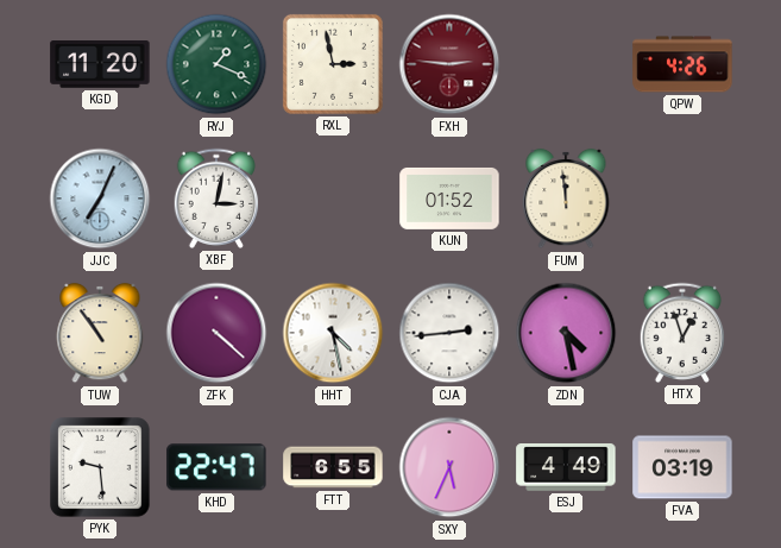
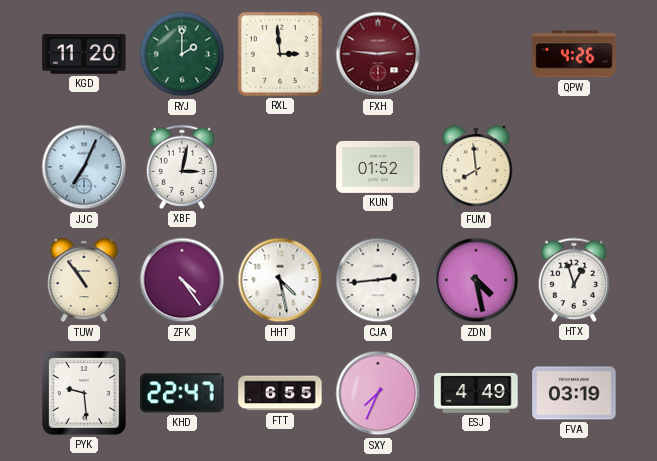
RYJ: 1:19 -> 2:00 (182, 54)
RXL: 2:58 -> 2:59 (280, 54)
FUM: 11:59 -> 7:59 (476, 167)
ZFK: 4:22 -> 4:24 (182, 280)
SXY: 5:34 -> 7:34 (378, 393)
